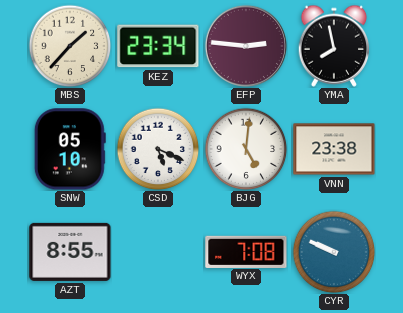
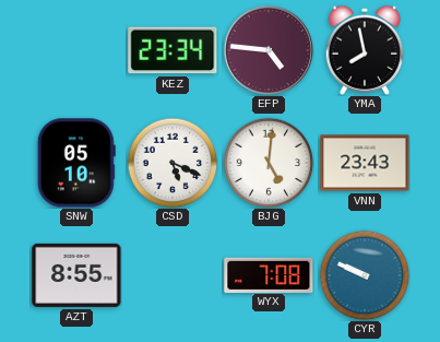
MBS: 1:37 -> none (70, 46)
EFP: 2:46 -> 4:46 (267, 49)
VNN: 23:38 -> 23:43 (365, 163)
